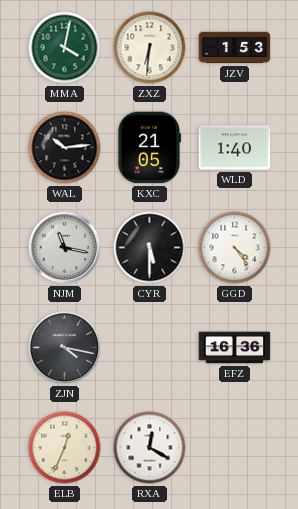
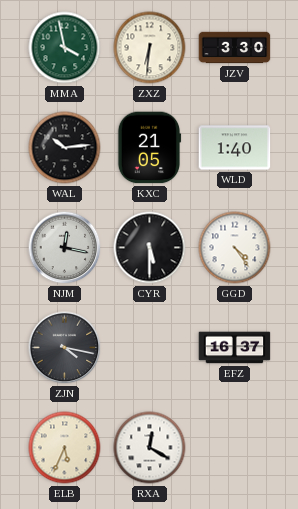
MMA: 4:02 -> 3:58 (65, 48)
JZV: 1:53 -> 3:30 (235, 48)
NJM: 11:17 -> 12:17 (65, 248)
EFZ: 16:36 -> 16:37 (235, 348)
ELB: 12:34 -> 5:34 (65, 448)
